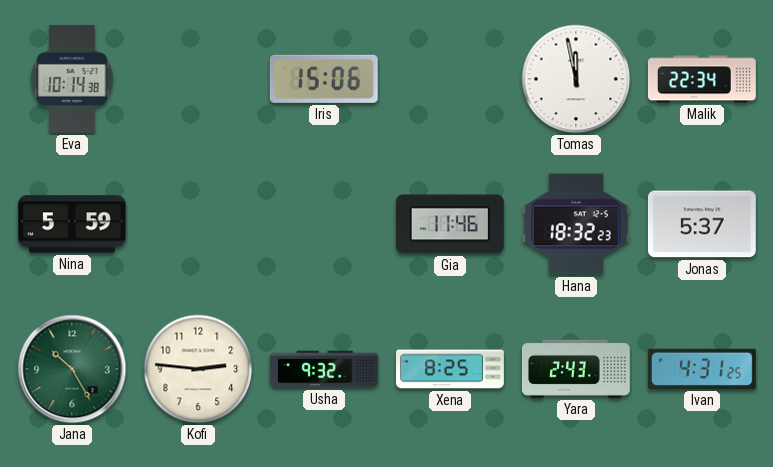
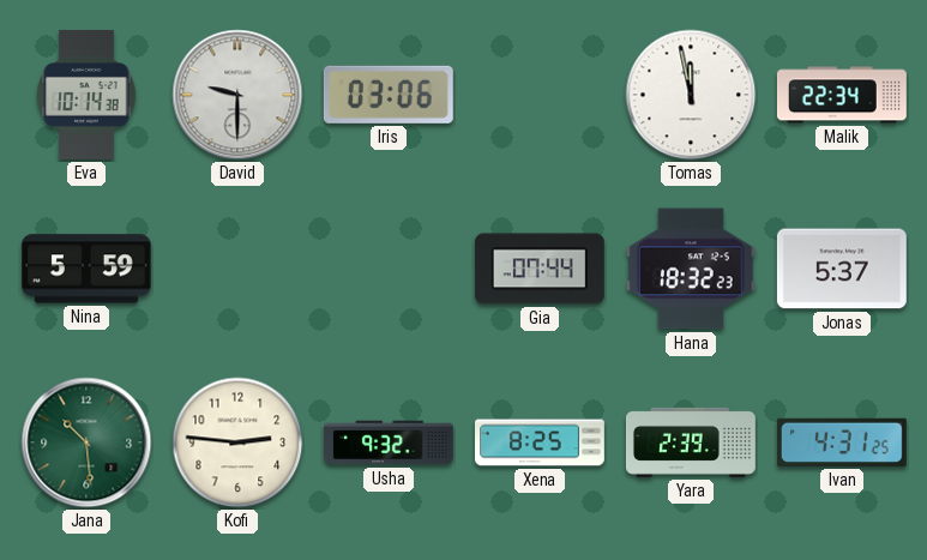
David: none -> 9:30 (237, 95)
Iris: 15:06 -> 03:06 (389, 95)
Gia: 11:46 -> 07:44 (540, 269)
Jana: 10:25 -> 10:29 (86, 442)
Yara: 2:43 -> 2:39 (691, 442)
